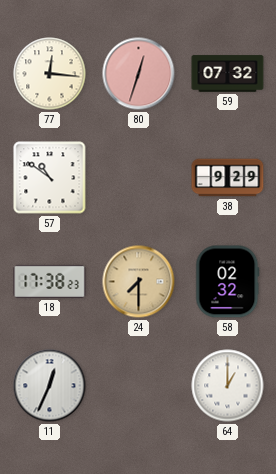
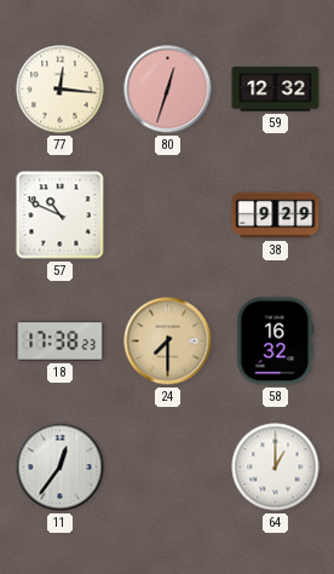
59: 07:32 -> 12:32 (276, 90)
57: 10:51 -> 10:49 (61, 216)
58: 02:32 -> 16:32 (276, 341)
11: 12:34 -> 12:36 (61, 467)
